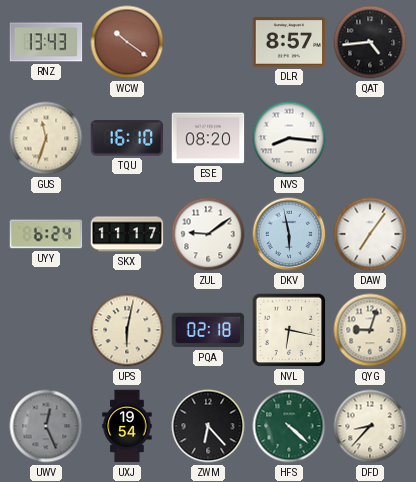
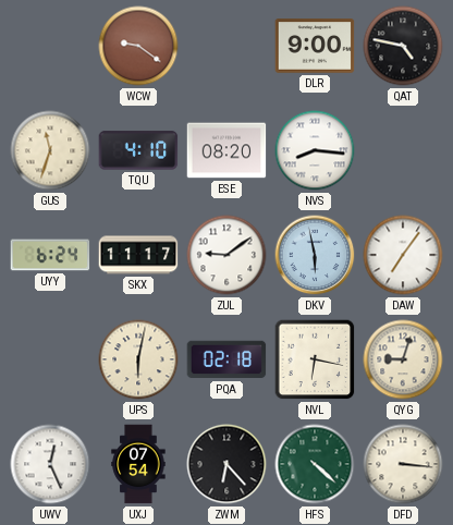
RNZ: 13:43 -> none (46, 42)
WCW: 10:21 -> 9:21 (138, 46)
DLR: 8:57 -> 9:00 (315, 46)
QAT: 4:44 -> 4:47 (403, 46)
TQU: 16:10 -> 4:10 (138, 150)
UWV dial: grey -> white (50, 464)
UXJ: 19:54 -> 07:54 (138, 464)
DFD: 8:37 -> 3:16 (403, 464)
